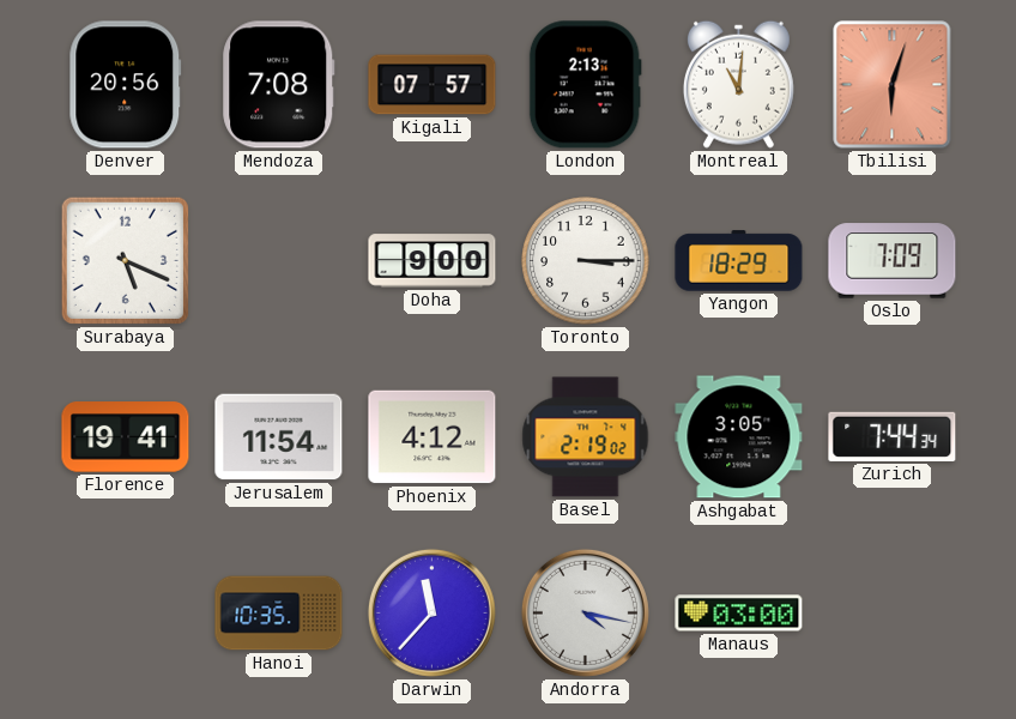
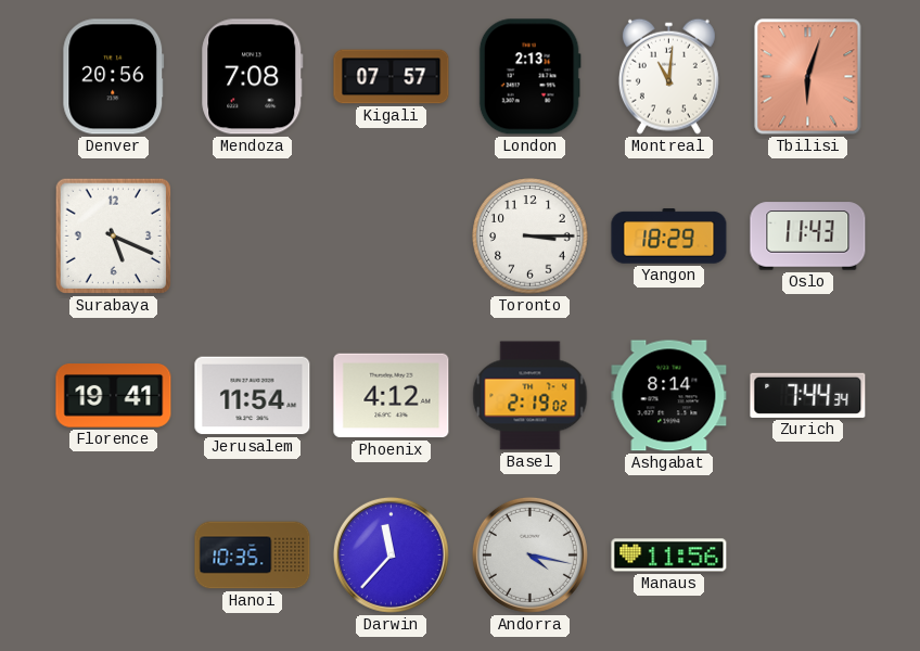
Doha: 9:00 -> none (433, 261)
Oslo: 7:09 -> 11:43 (808, 237)
Ashgabat: 3:05 -> 8:14 (669, 396)
Manaus: 03:00 -> 11:56 (669, 556)
